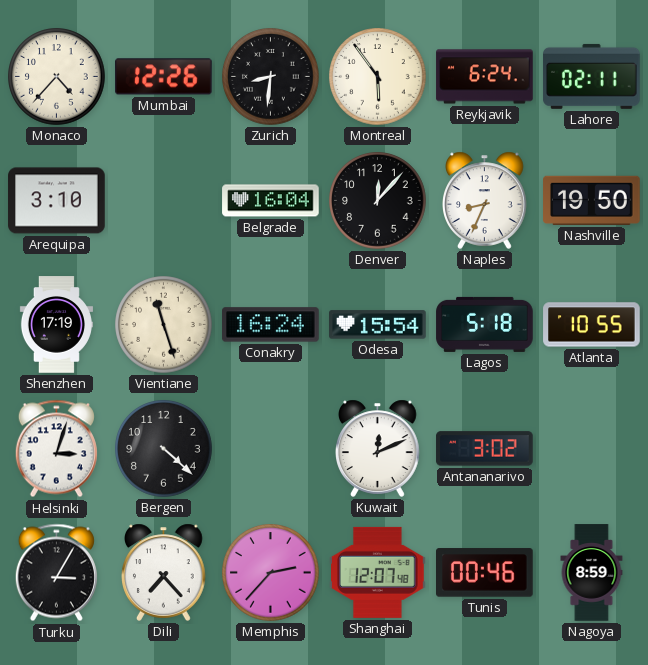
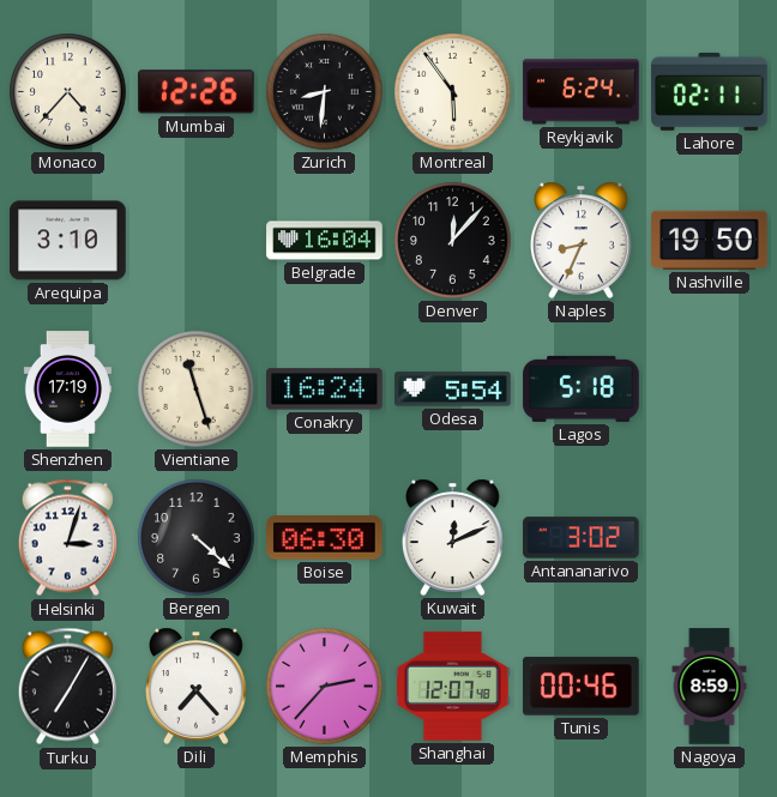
Odesa: 15:54 -> 5:54 (453, 390)
Atlanta: 10:55 -> none (592, 325)
Boise: none -> 06:30 (325, 538)
Turku: 3:05 -> 7:05 (67, 687)
